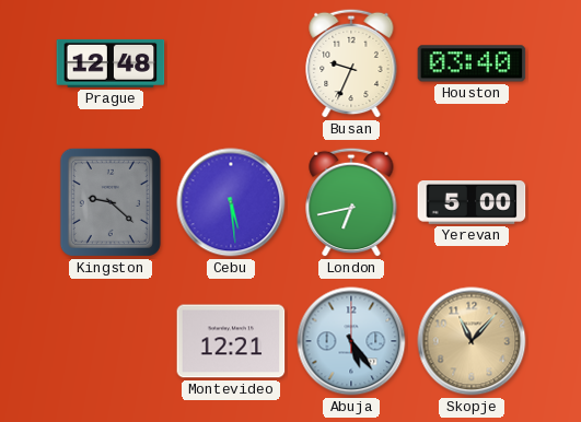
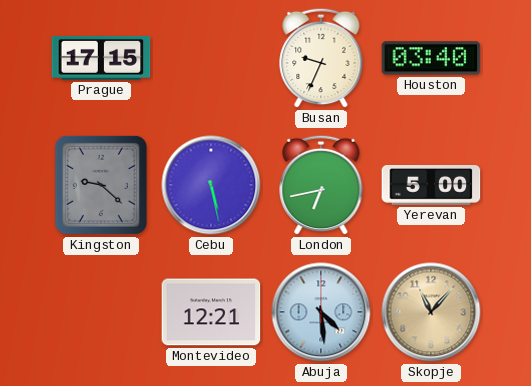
Prague: 12:48 -> 17:15 (101, 58)
Cebu: 5:29 -> 5:28 (211, 185)
Abuja: 5:24 -> 4:29 (321, 312)
